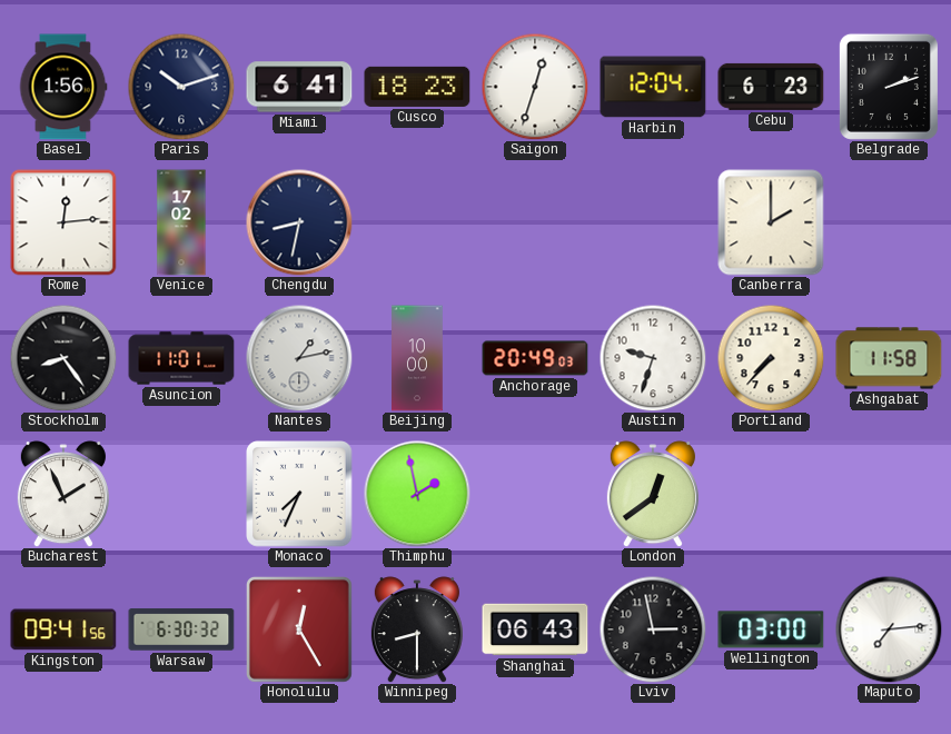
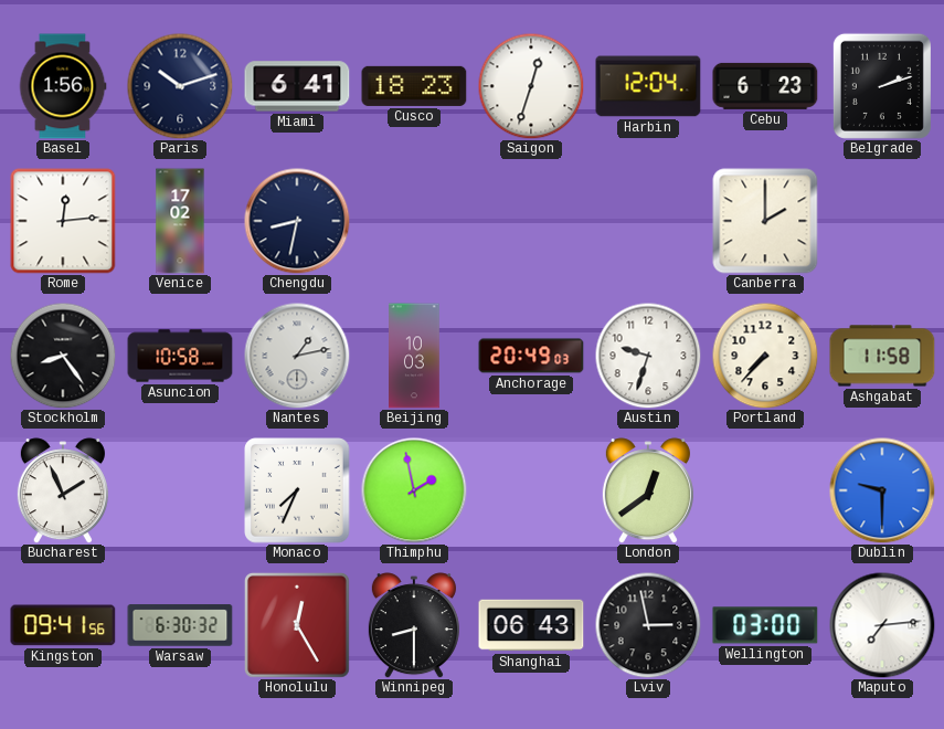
Asuncion: 11:01 -> 10:58 (180, 356)
Beijing: 10:00 -> 10:03 (415, 356)
Dublin: none -> 9:30 (882, 490)
